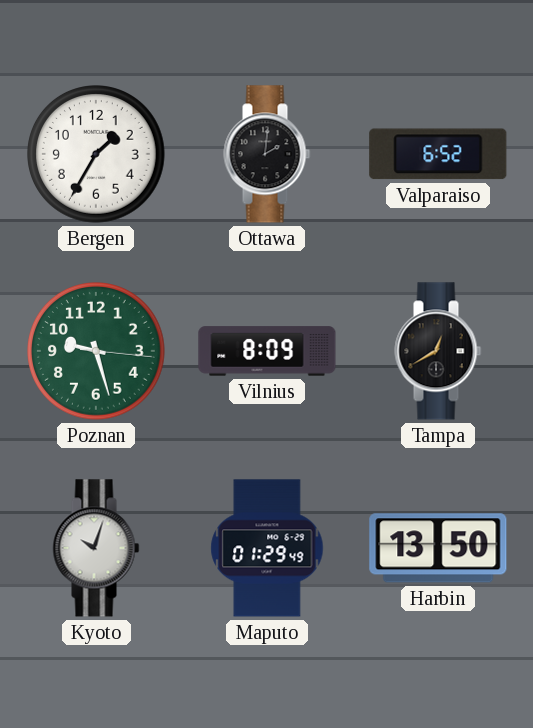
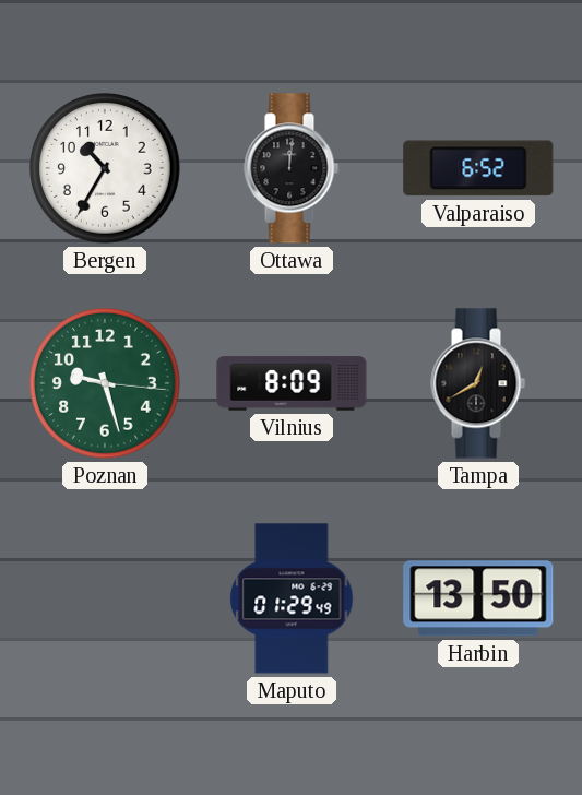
Bergen: 1:35 -> 10:35 (106, 169)
Ottawa: 2:01 -> 12:01 (292, 168)
Kyoto: 10:03 -> none (96, 548)
